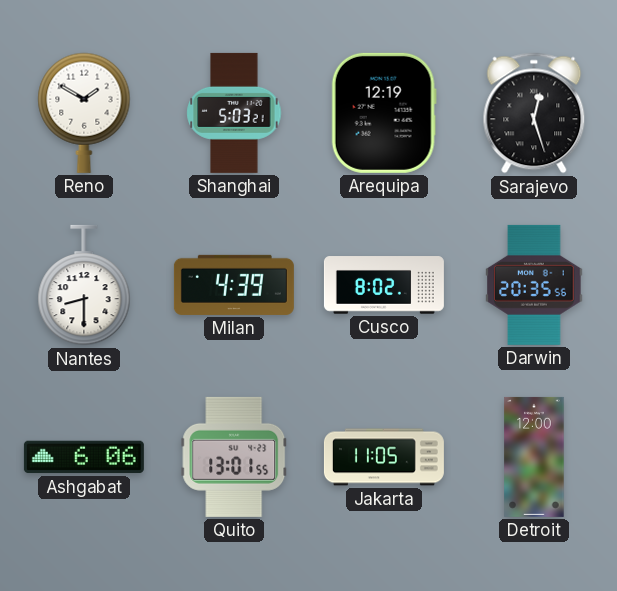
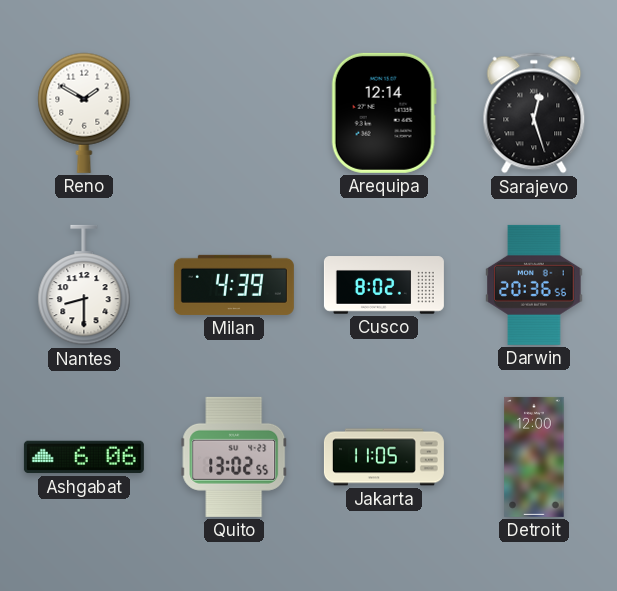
Shanghai: 5:03 -> none (234, 113)
Arequipa: 12:19 -> 12:14 (384, 113)
Darwin: 20:35 -> 20:36 (534, 285)
Quito: 13:01 -> 13:02 (234, 457)
